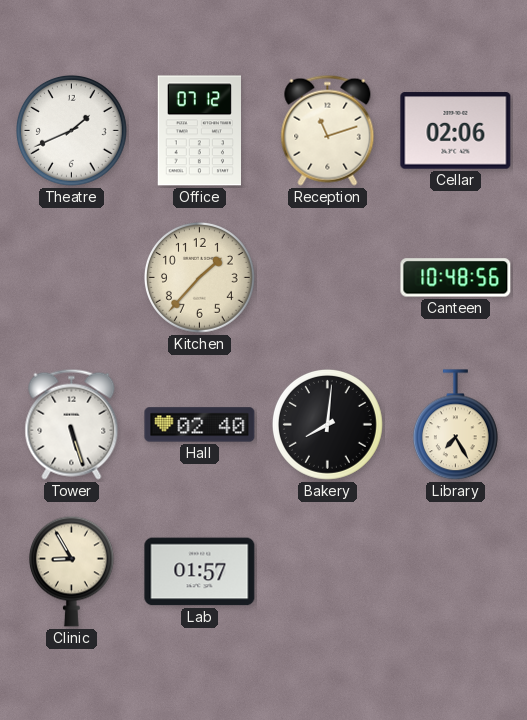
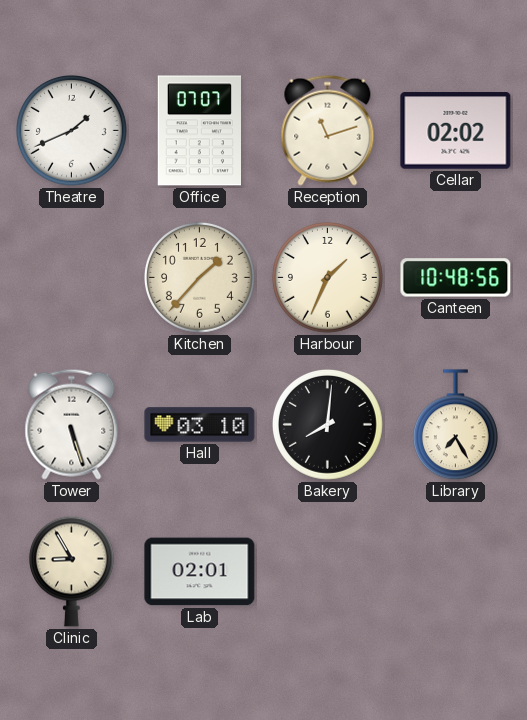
Office: 07:12 -> 07:07 (199, 131)
Cellar: 02:06 -> 02:02 (456, 131)
Harbour: none -> 1:34 (328, 278)
Hall: 02:40 -> 03:10 (200, 425)
Lab: 01:57 -> 02:01 (200, 572)
